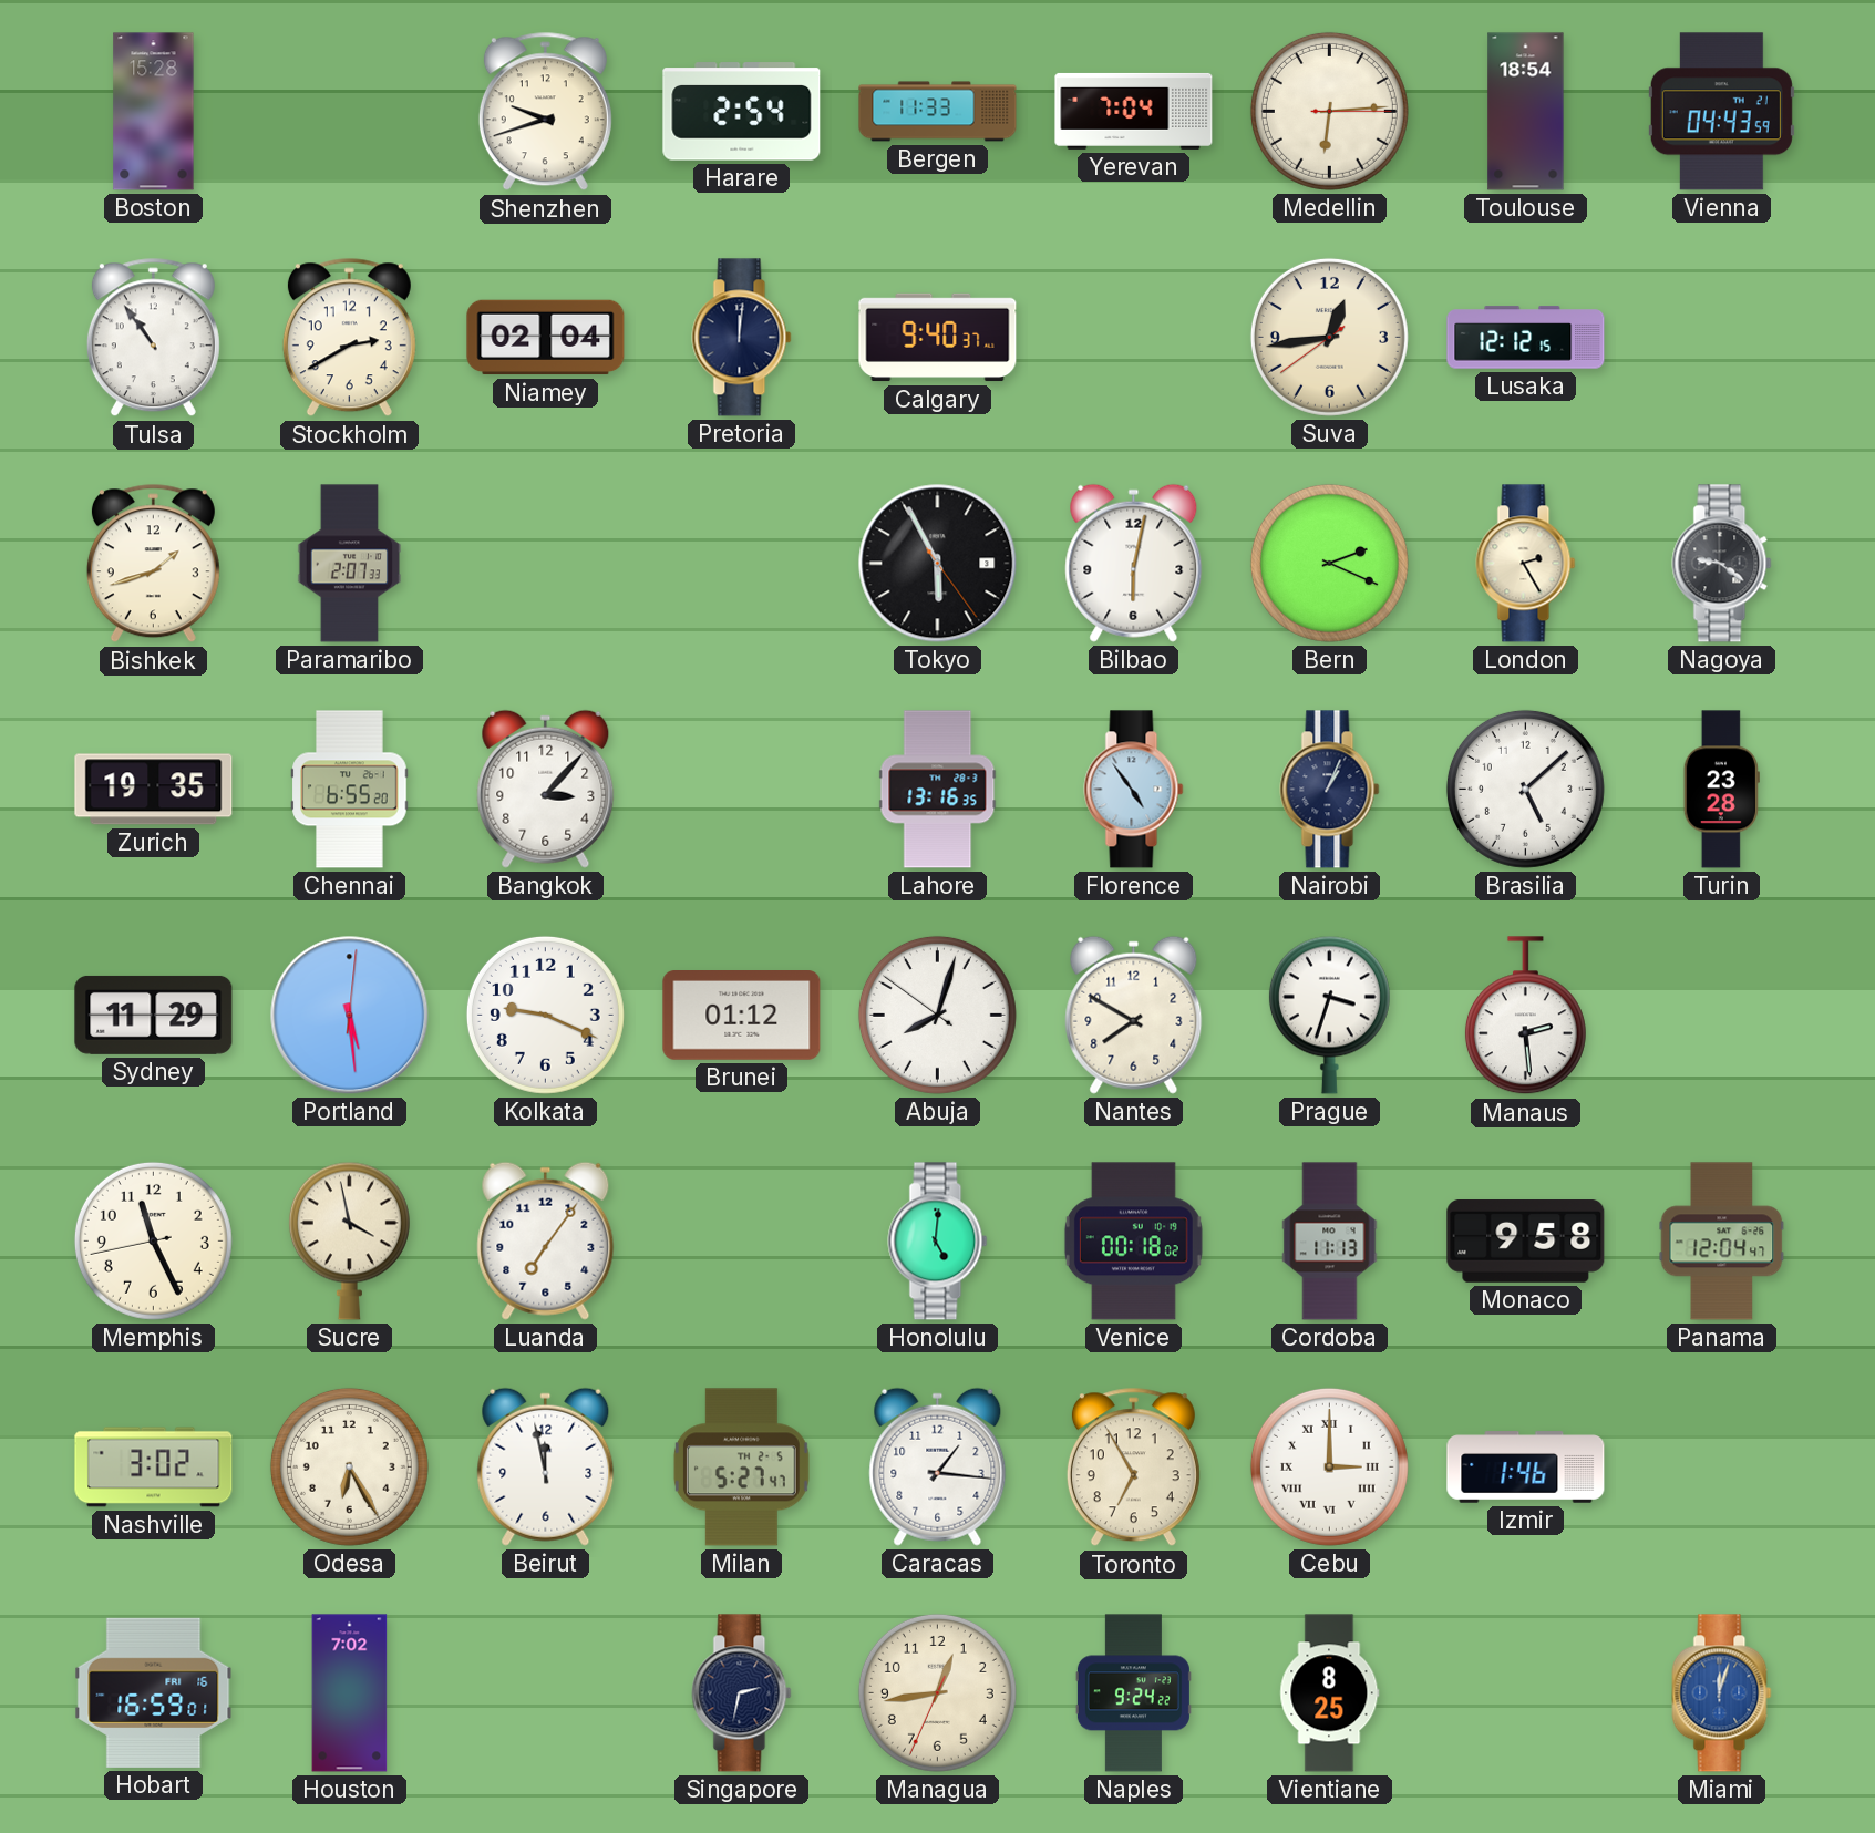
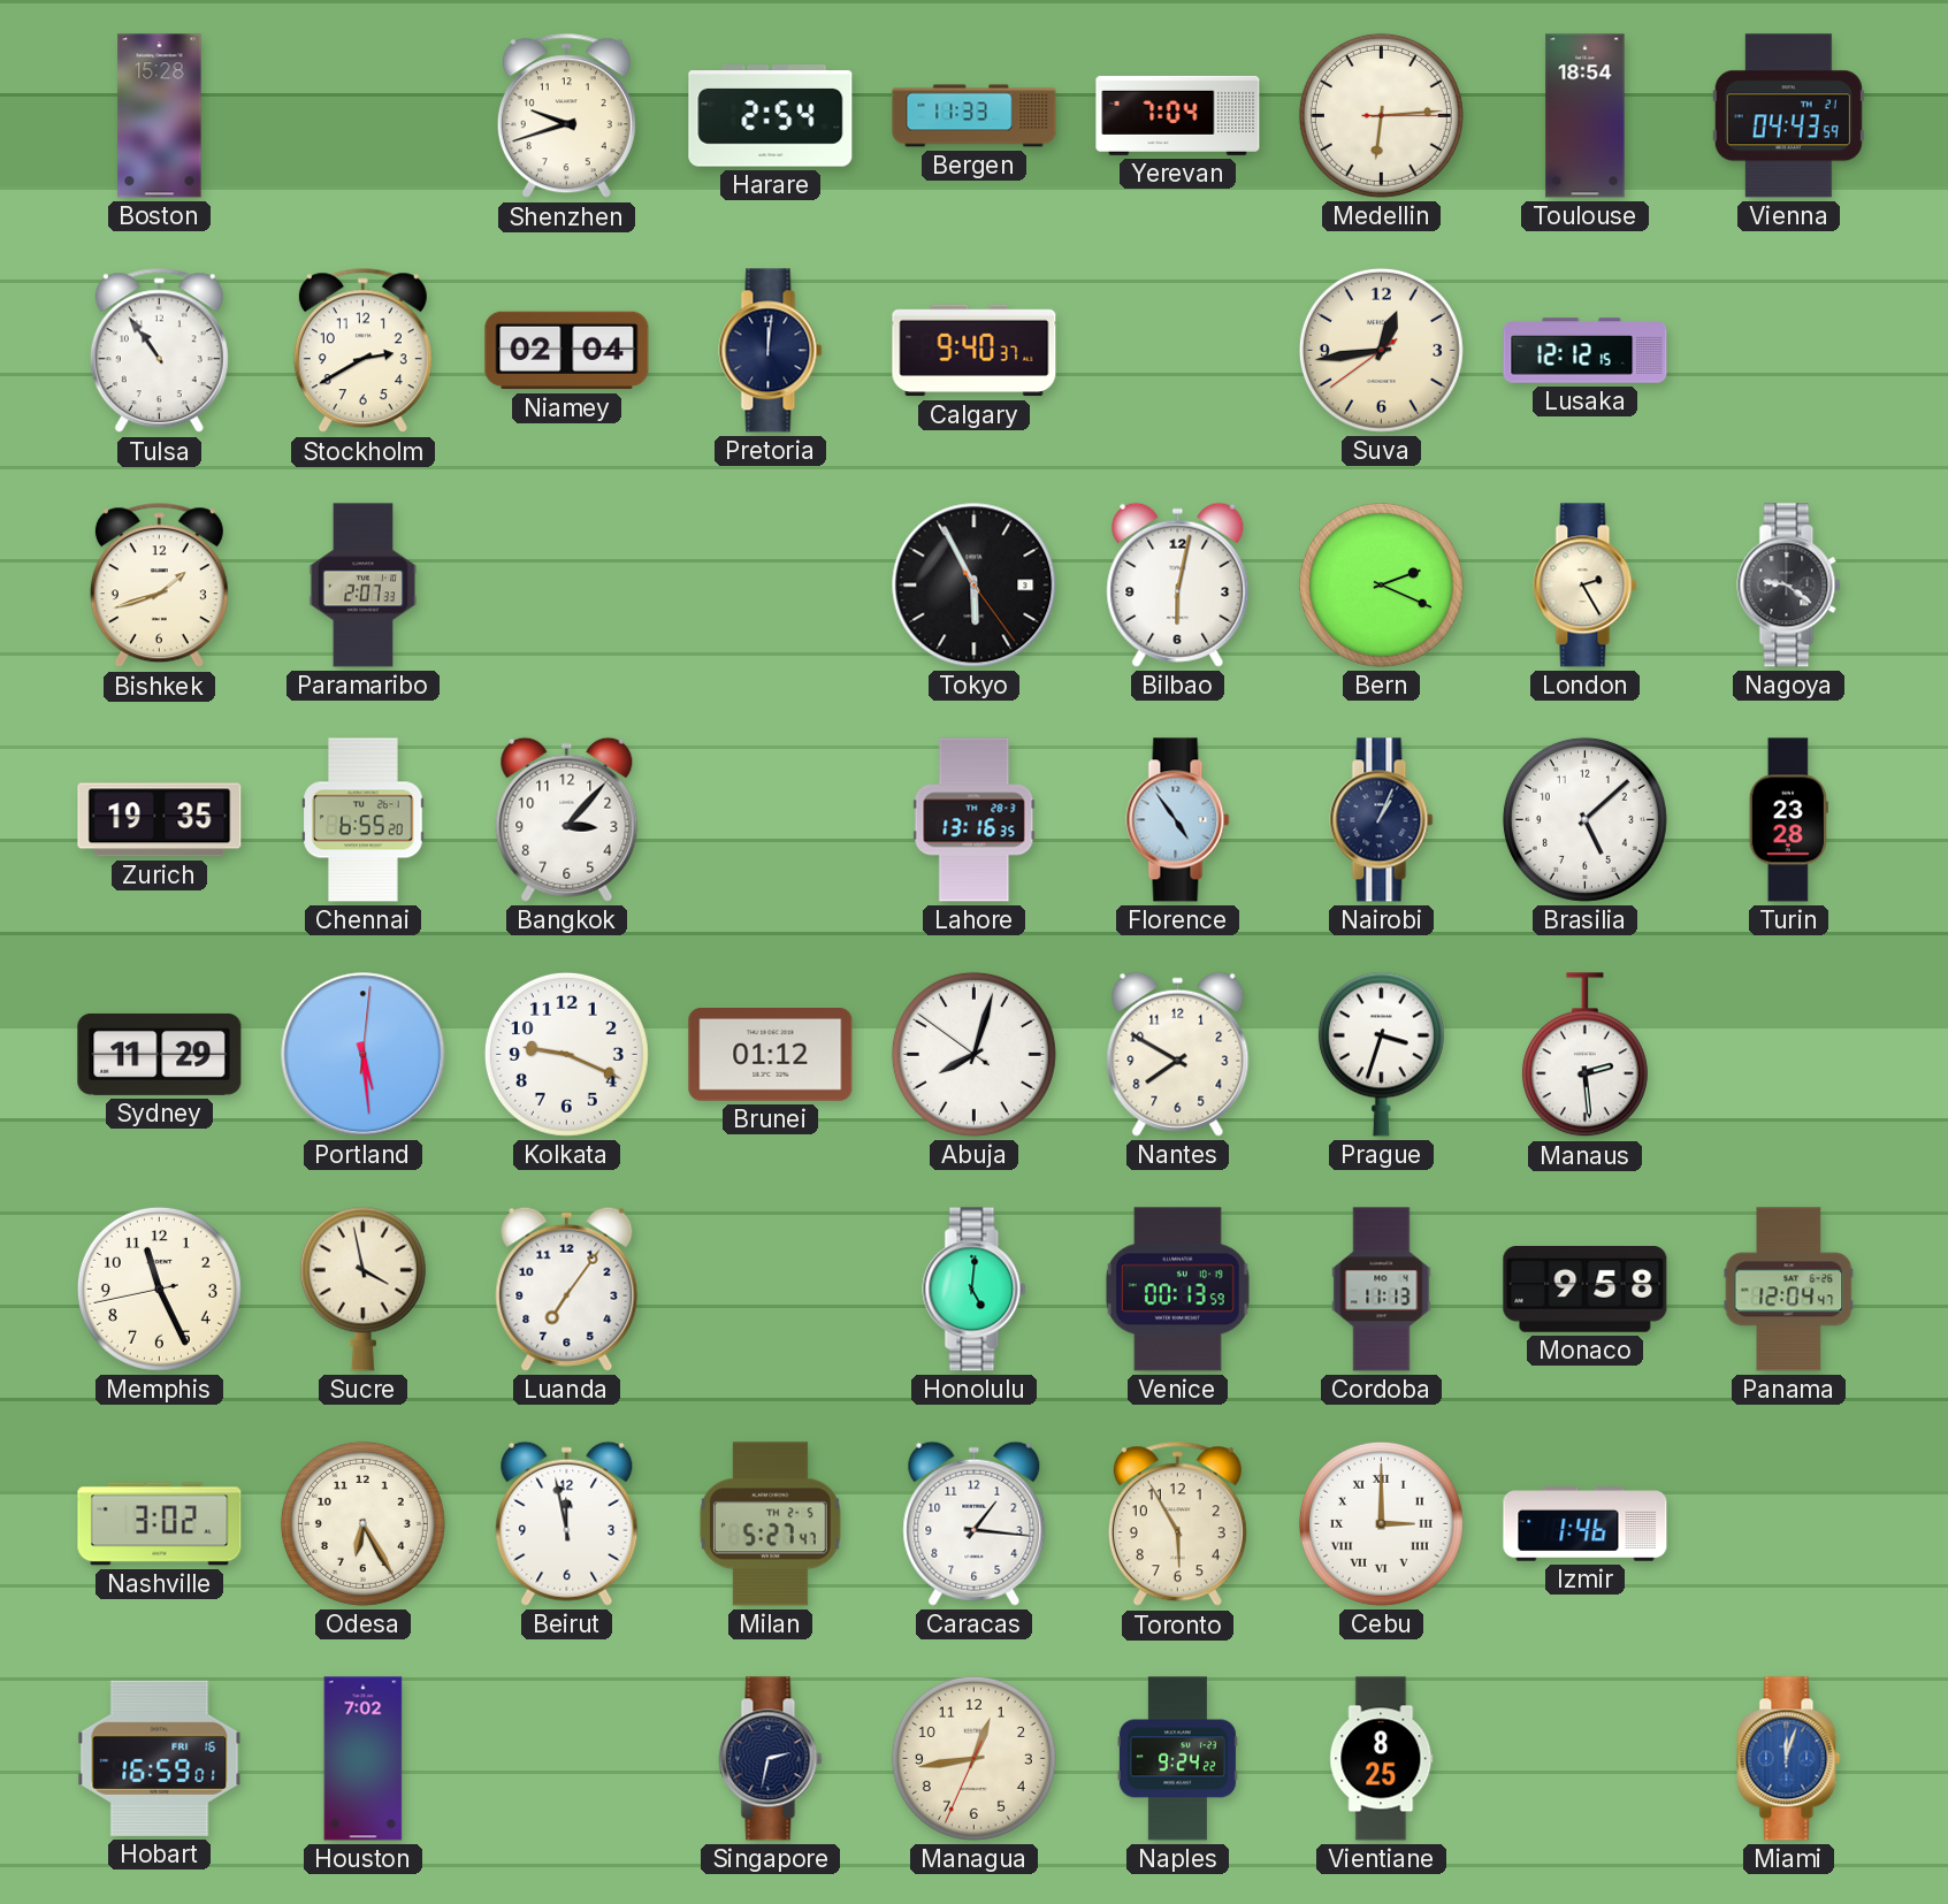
Venice: 00:18 -> 00:13 (1177, 1290)
Toronto: 6:55 -> 5:55 (1177, 1524)
